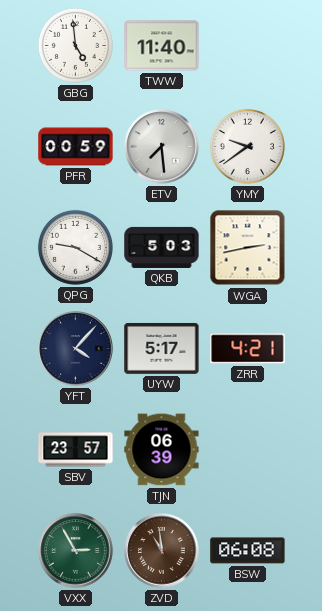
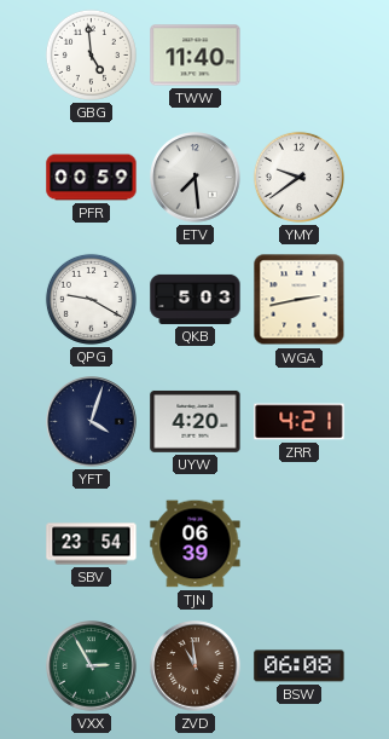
YFT: 4:07 -> 4:03 (92, 422)
UYW: 5:17 -> 4:20 (196, 421)
SBV: 23:57 -> 23:54 (92, 544)
